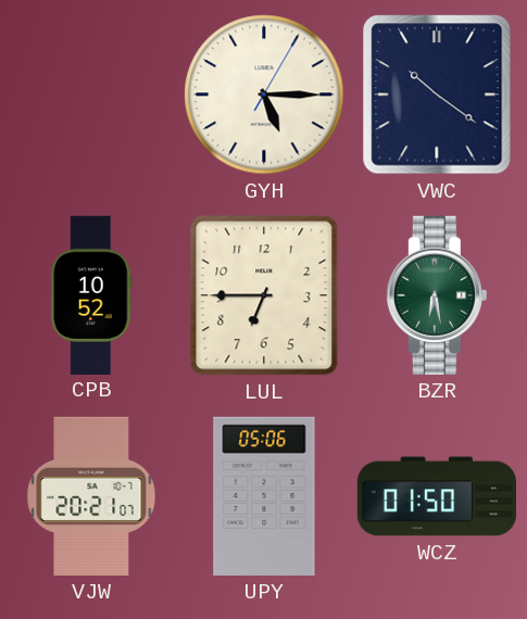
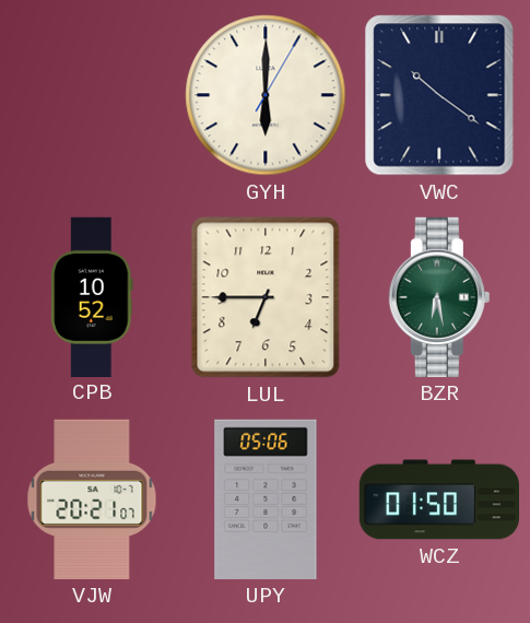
GYH: 5:15 -> 6:00 (266, 95)
